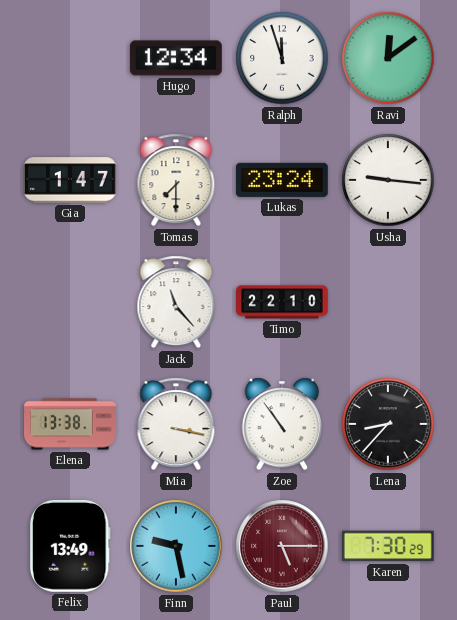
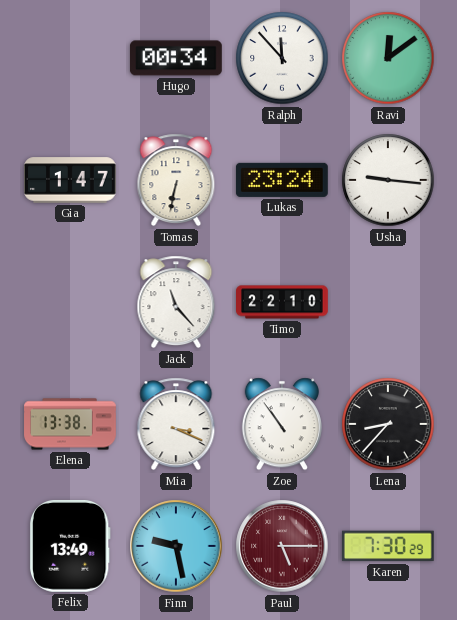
Hugo: 12:34 -> 00:34 (176, 58)
Ralph: 11:57 -> 11:53 (282, 58)
Tomas: 7:30 -> 6:32 (176, 180)
Mia: 3:17 -> 3:19 (176, 424)
